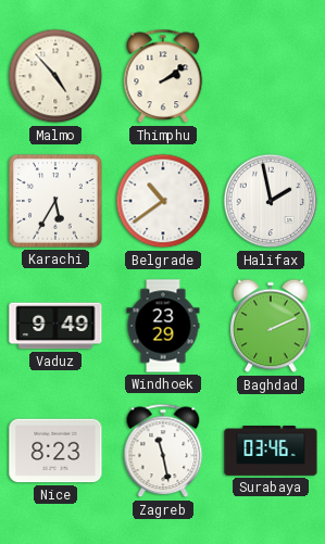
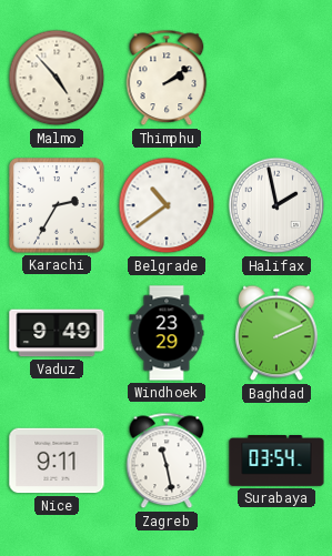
Karachi: 5:35 -> 2:35 (57, 205)
Nice: 8:23 -> 9:11 (57, 461)
Surabaya: 03:46 -> 03:54 (276, 462)
